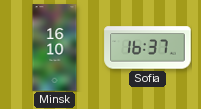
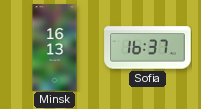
Minsk: 16:10 -> 16:13 (55, 48)
